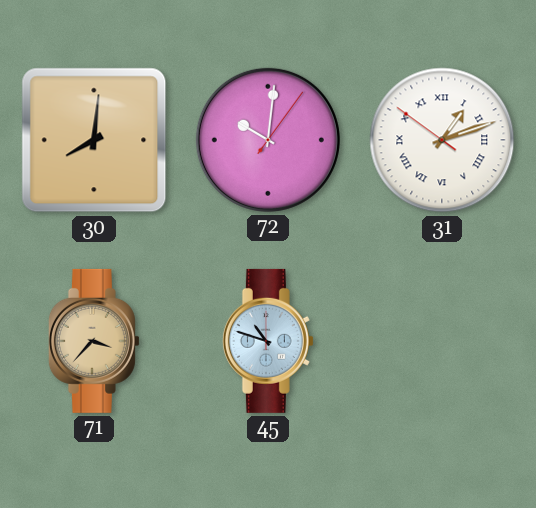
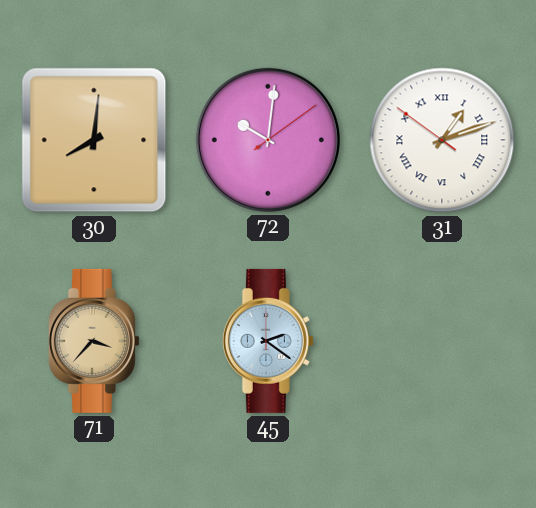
72: 10:01:06 -> 10:01:09 (268, 140)
45: 10:48 -> 2:21 (268, 341)
